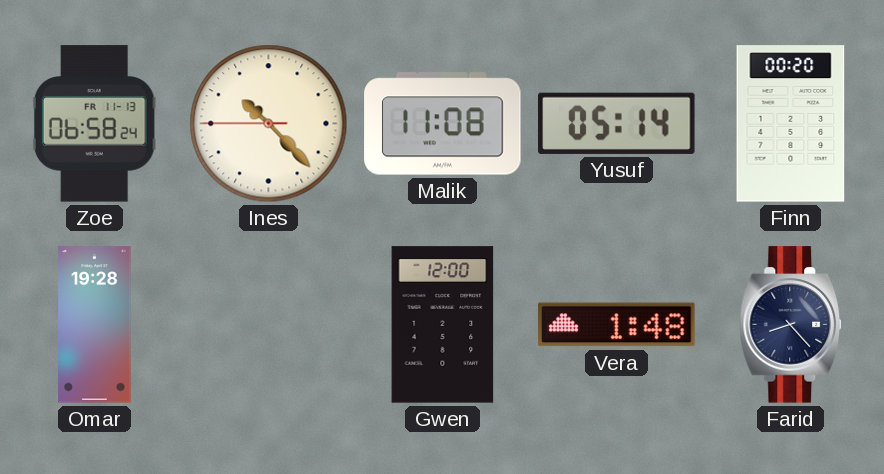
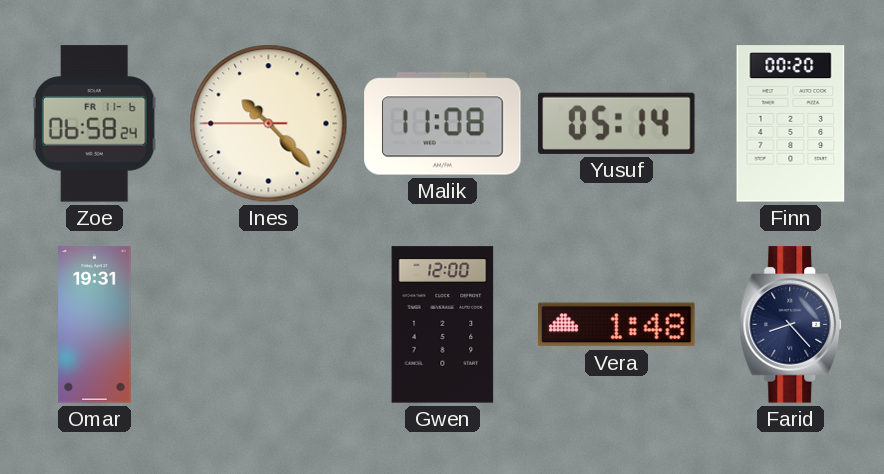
Zoe date: FR 11-13 -> FR 11-6 (94, 124)
Omar: 19:28 -> 19:31 (95, 325)
